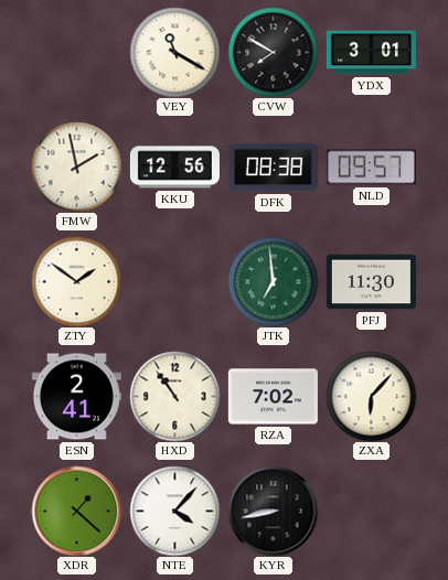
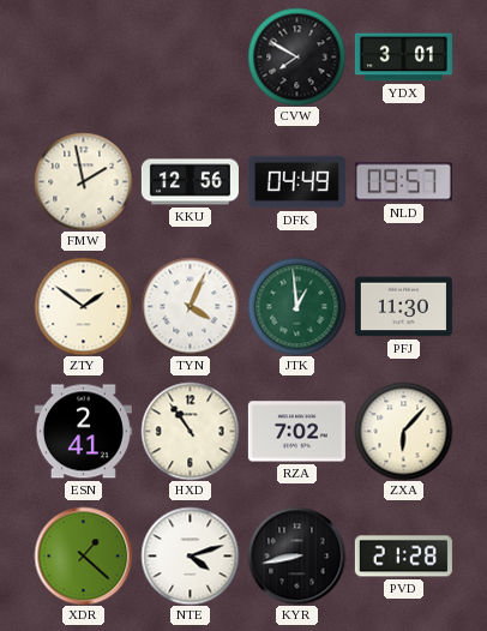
VEY: 11:20 -> none (174, 52)
DFK: 08:38 -> 04:49 (296, 182)
TYN: none -> 4:04 (190, 306)
JTK: 6:59 -> 12:59 (296, 306)
NTE: 4:07 -> 4:12 (190, 555)
PVD: none -> 21:28 (403, 557)
